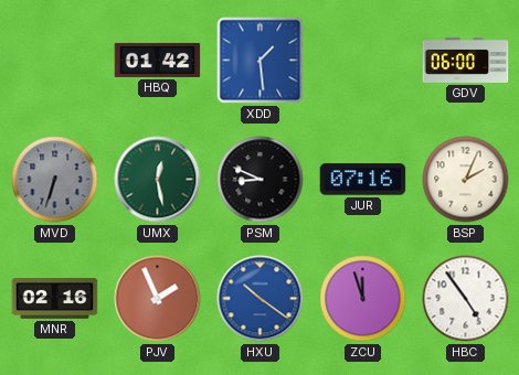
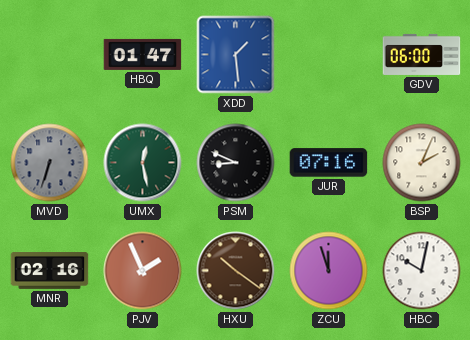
HBQ: 01:42 -> 01:47 (143, 54)
HXU dial: blue -> brown (236, 271)
HBC: 4:54 -> 10:02 (422, 271)
